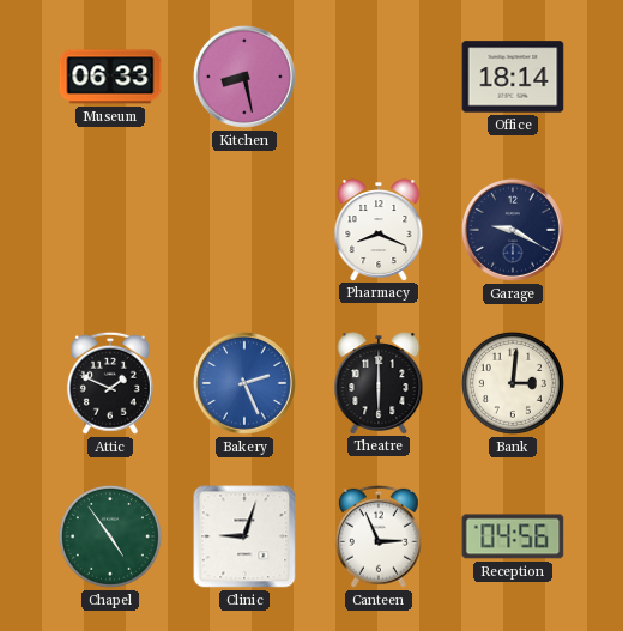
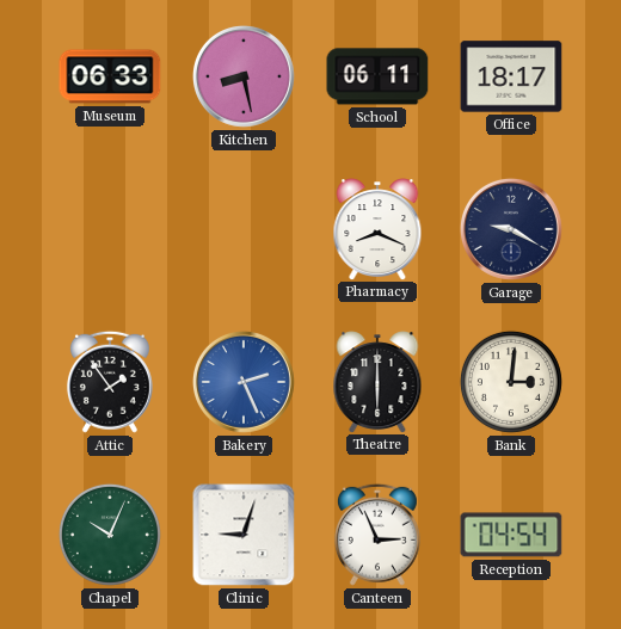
School: none -> 06:11 (377, 76)
Office: 18:14 -> 18:17 (511, 76)
Attic: 1:49 -> 1:54 (110, 382)
Chapel: 4:54 -> 10:04 (110, 535)
Reception: 04:56 -> 04:54 (511, 535)
